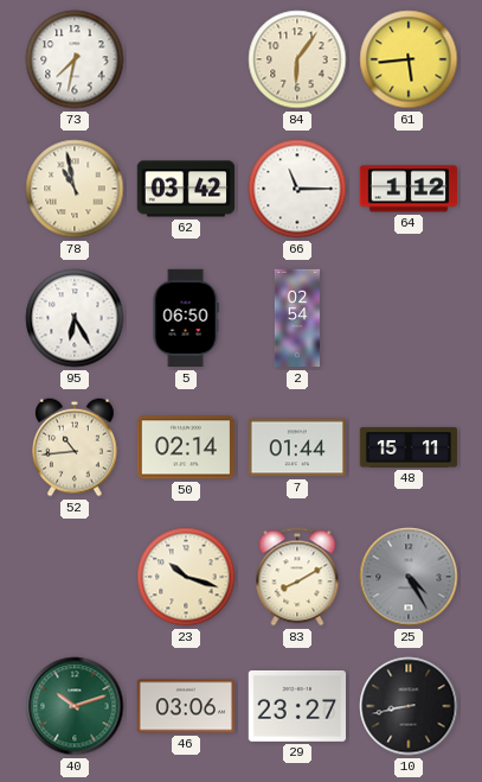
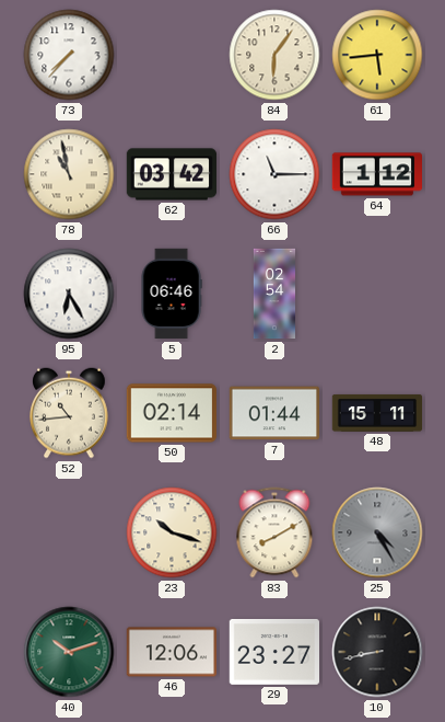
73: 7:32 -> 7:37 (69, 55)
5: 06:50 -> 06:46 (172, 294)
46: 03:06 -> 12:06 (171, 652)
